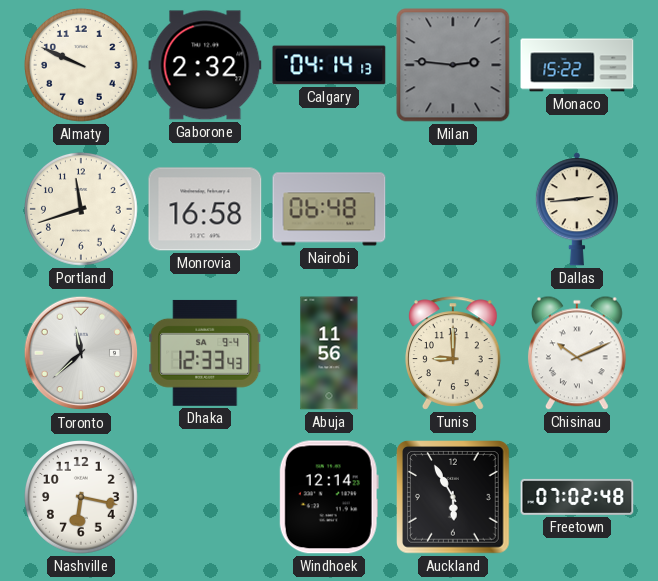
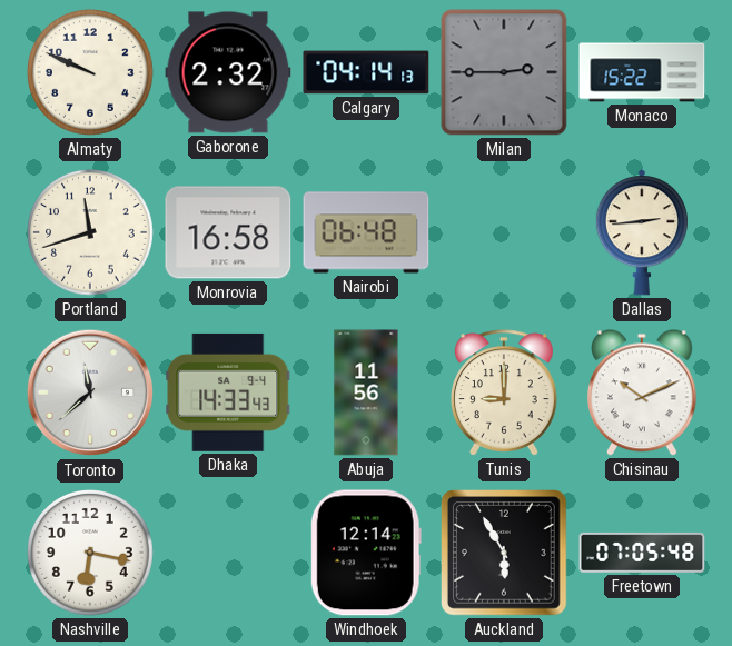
Milan: 2:46 -> 2:45 (504, 72)
Dhaka: 12:33 -> 14:33 (228, 392)
Freetown: 07:02 -> 07:05 (642, 553)
